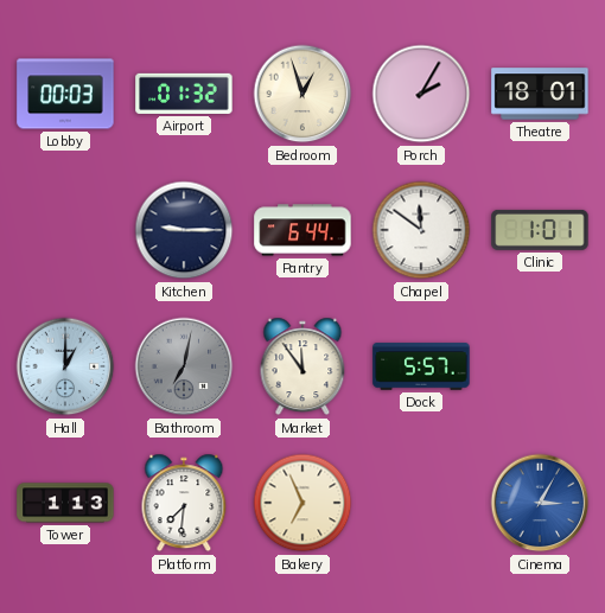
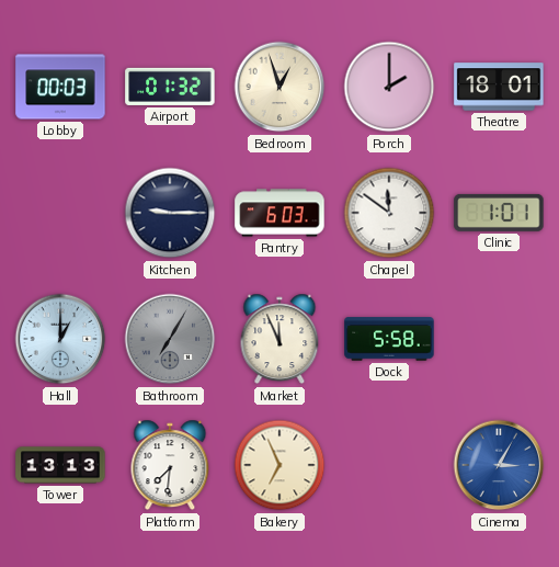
Porch: 2:05 -> 2:00 (389, 87)
Pantry: 6:44 -> 6:03 (279, 213)
Bathroom: 7:02 -> 7:05 (170, 339)
Market: 11:54 -> 11:56 (279, 339)
Dock: 5:57 -> 5:58 (389, 339)
Tower: 1:13 -> 13:13 (60, 465)
